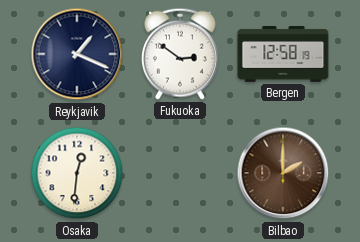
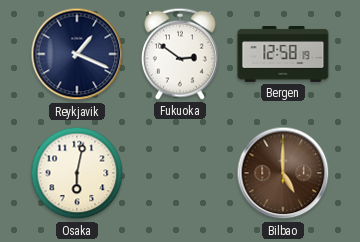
Osaka: 12:31 -> 6:02 (77, 173)
Bilbao: 2:00 -> 5:00 (283, 173)
